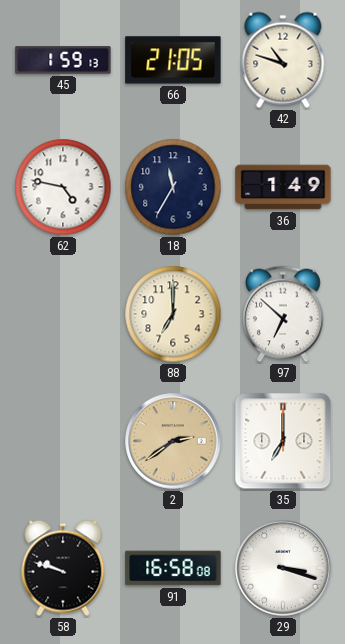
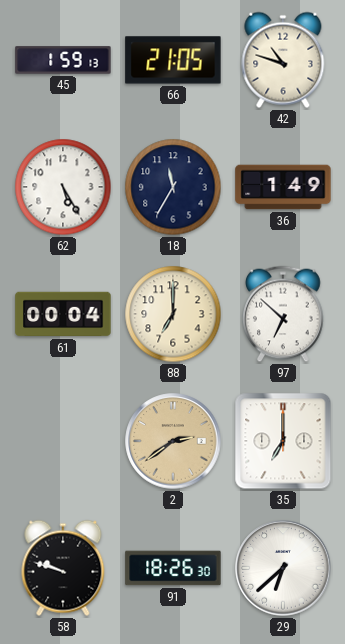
62: 4:47 -> 5:25 (63, 187)
61: none -> 00:04 (63, 314)
91: 16:58 -> 18:26 (173, 568)
29: 3:18 -> 6:38 (283, 568)
